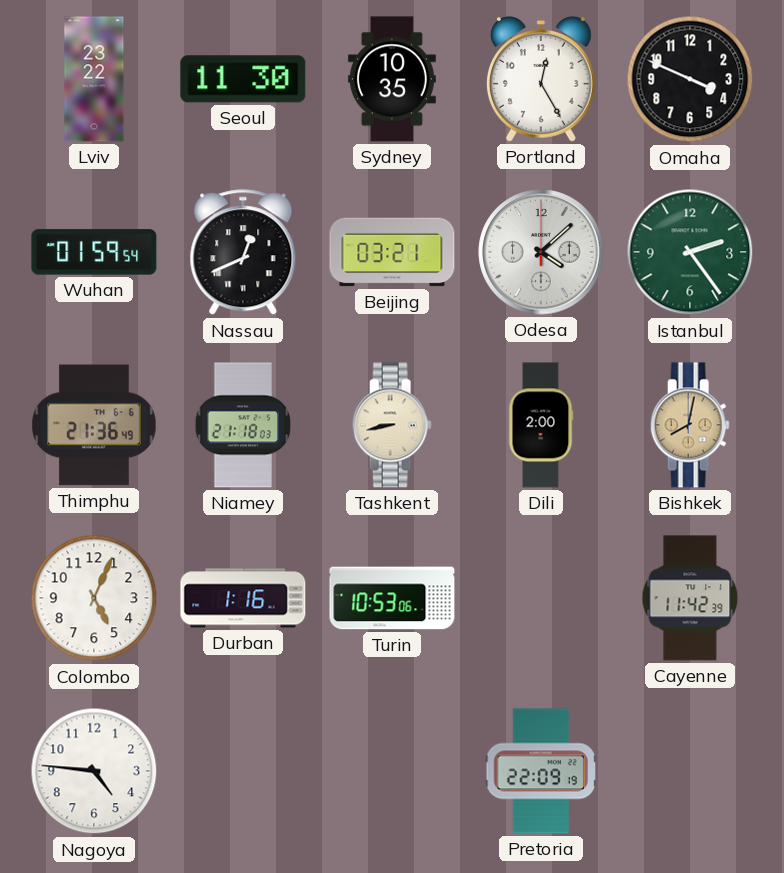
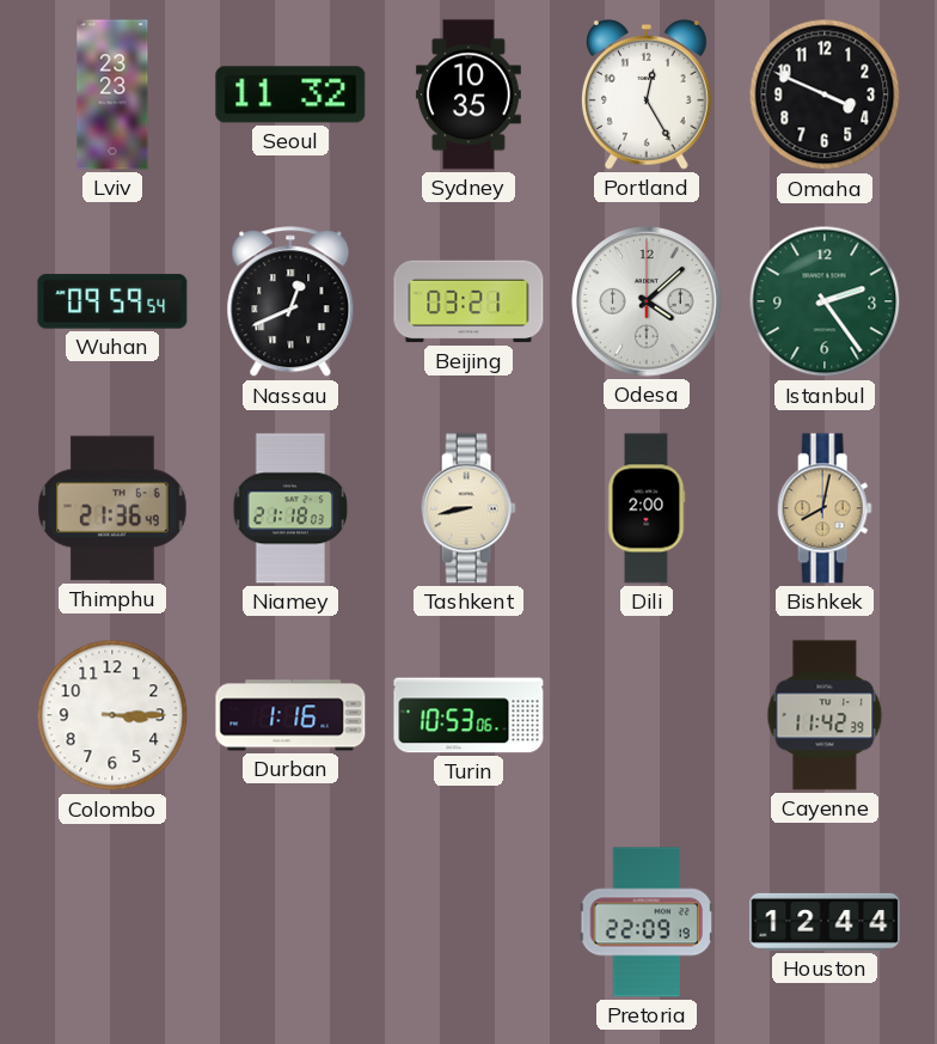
Lviv: 23:22 -> 23:23 (112, 94)
Seoul: 11:30 -> 11:32 (290, 94)
Wuhan: 01:59 -> 09:59 (112, 301)
Colombo: 5:04 -> 3:15 (112, 715)
Nagoya: 4:46 -> none (94, 771)
Houston: none -> 12:44 (825, 922)
